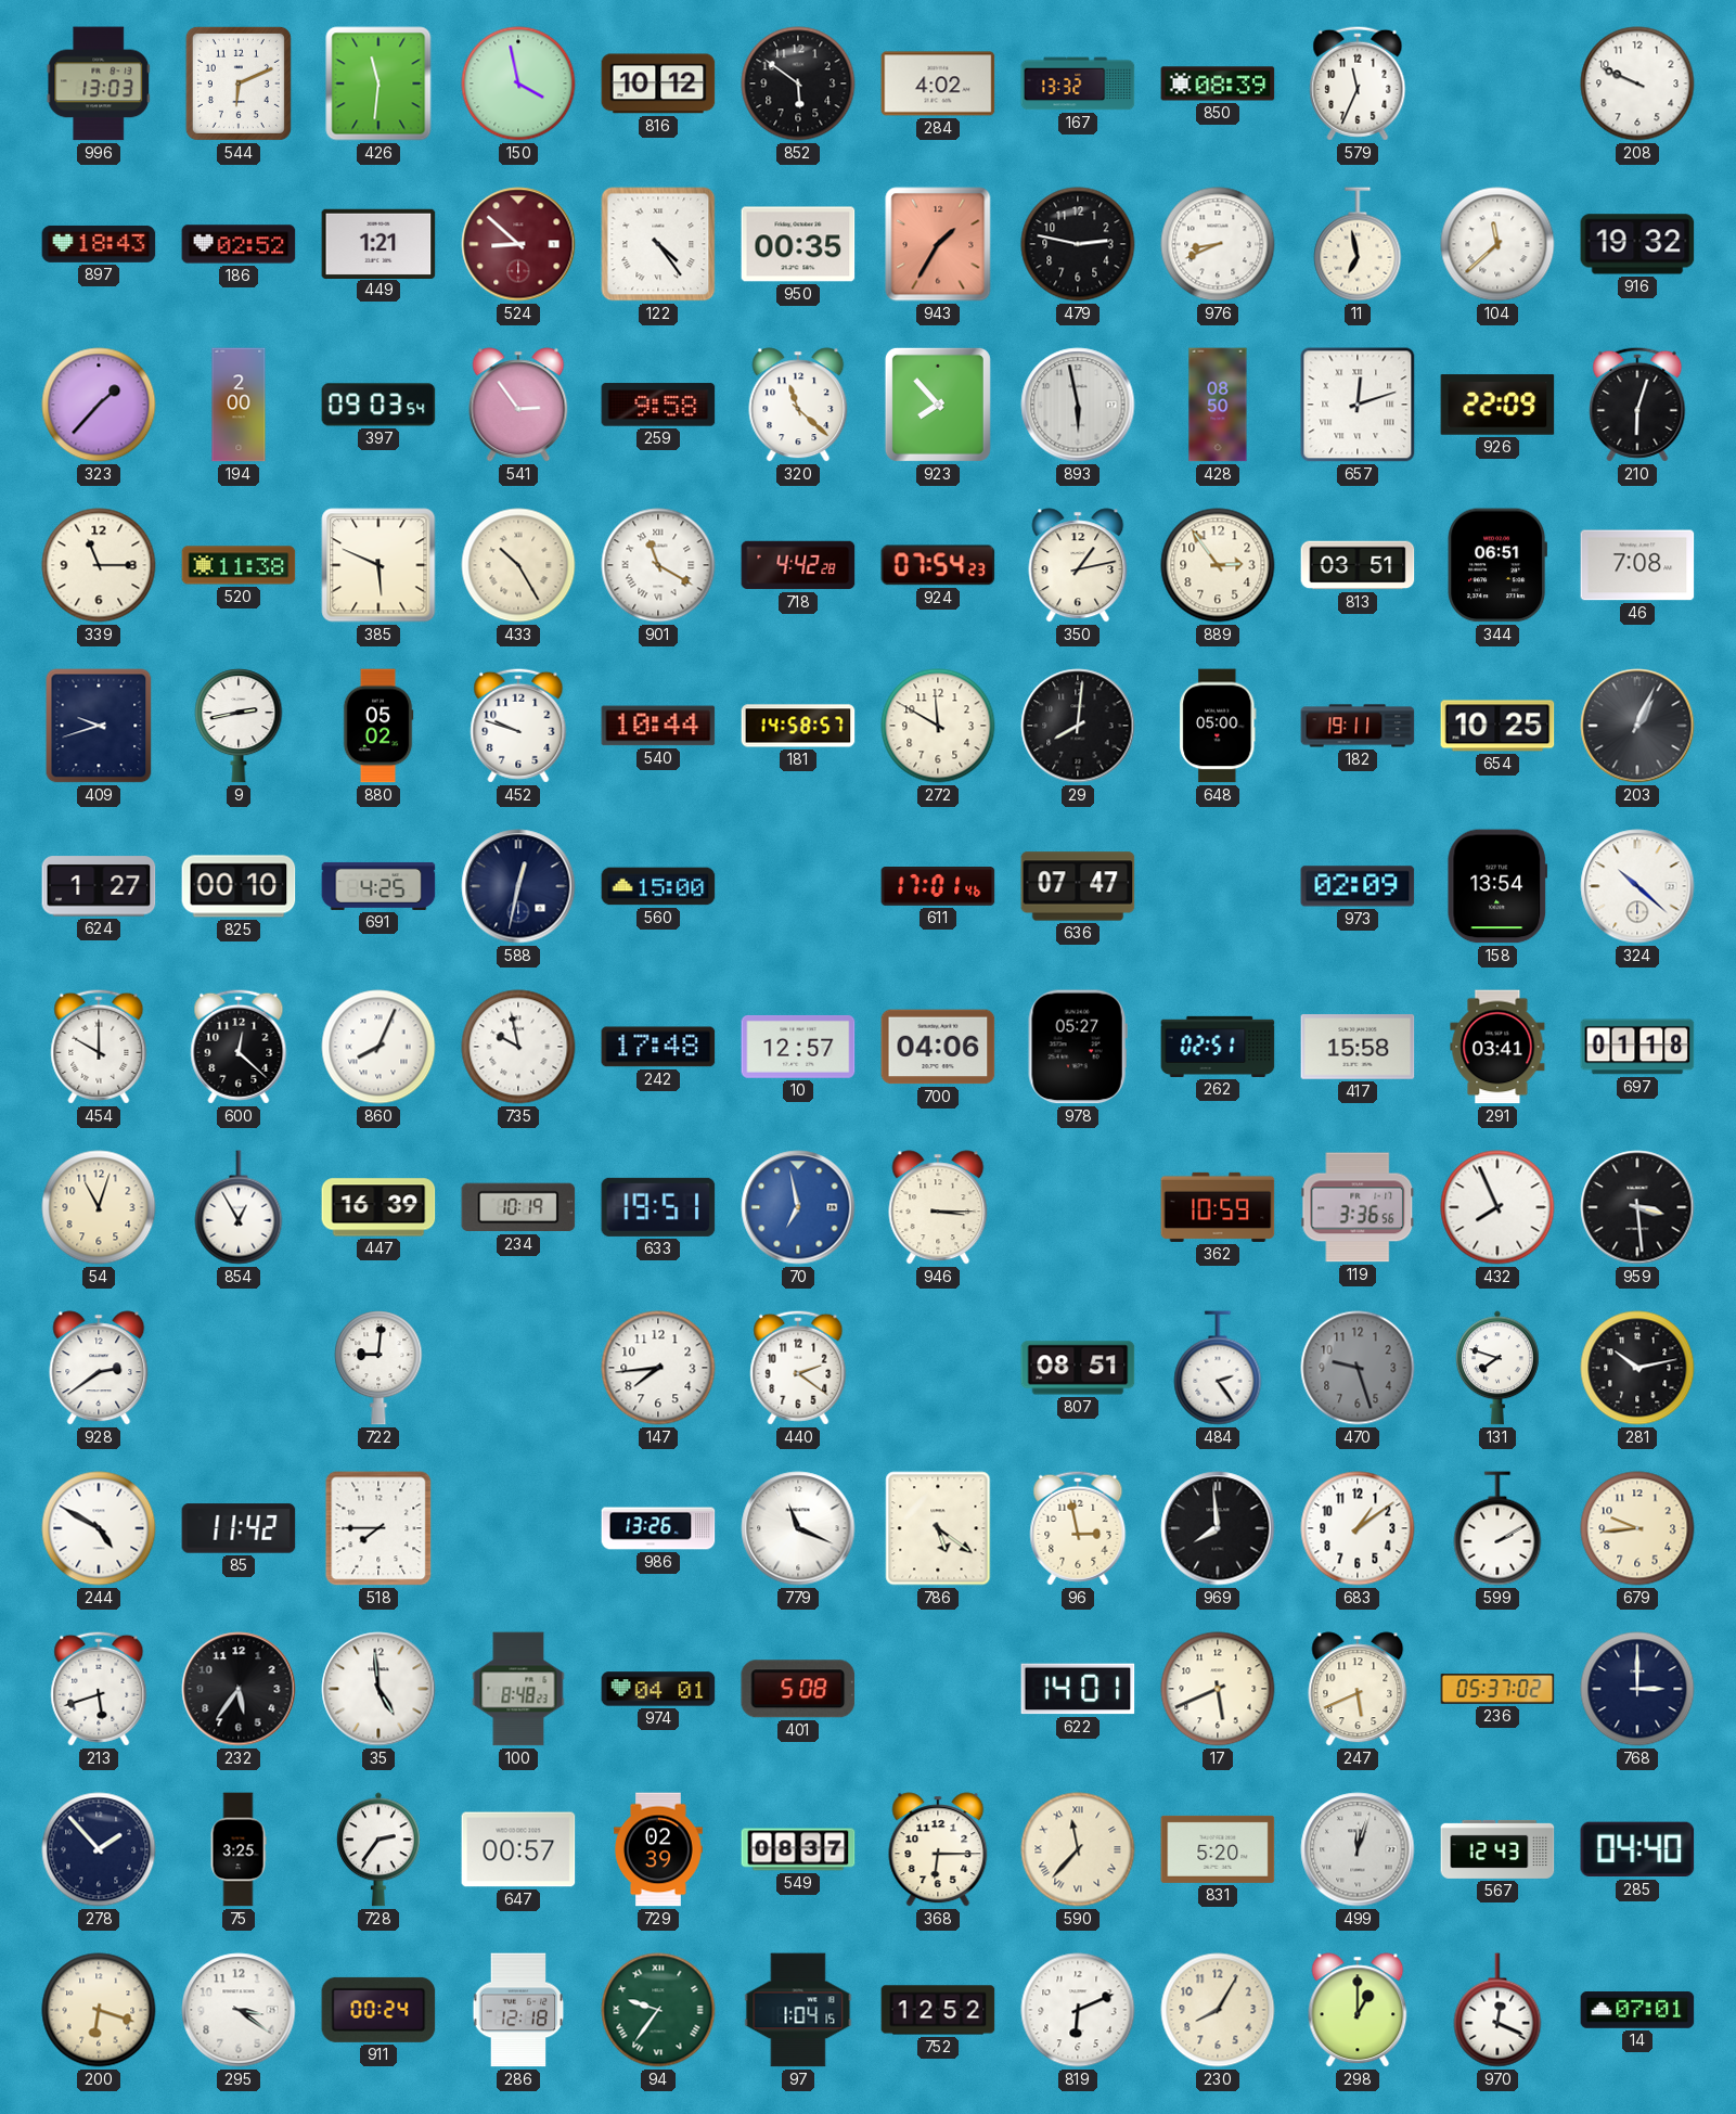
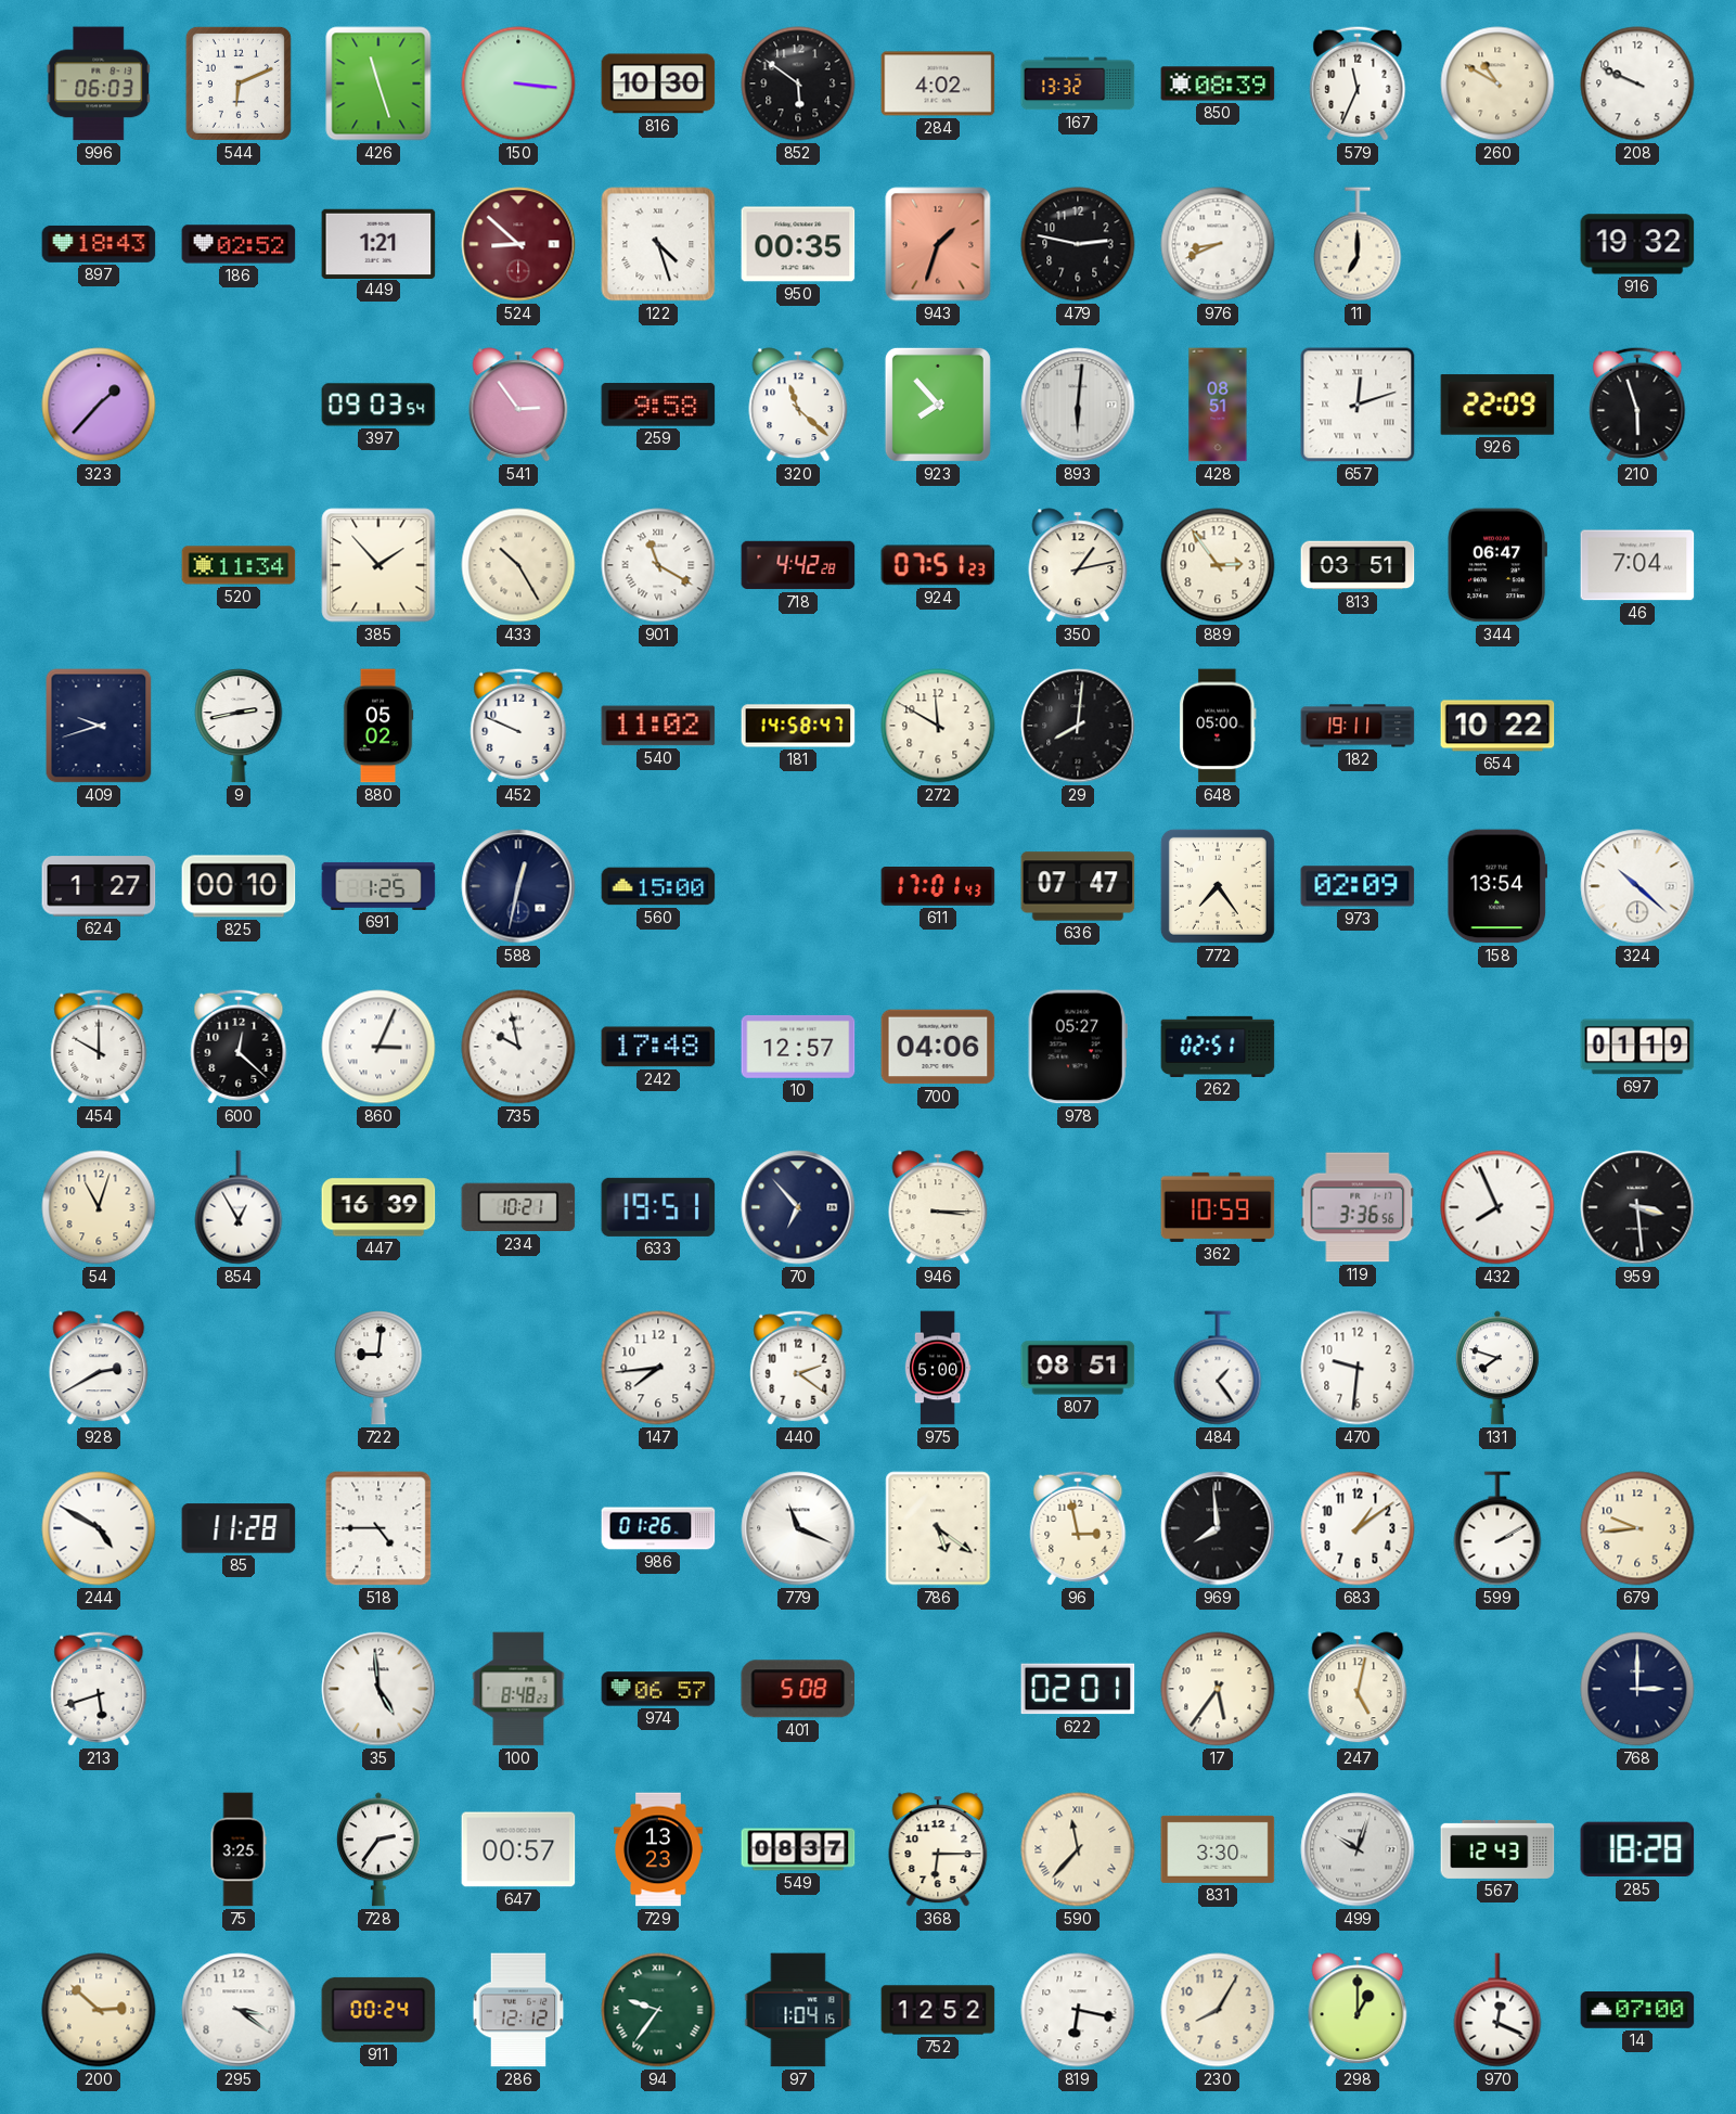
996: 13:03 -> 06:03 (99, 84)
426: 11:31 -> 11:27 (378, 84)
150: 3:58 -> 3:16 (518, 84)
816: 10:12 -> 10:30 (658, 84)
260: none -> 10:50 (1497, 84)
122: 4:24 -> 4:27 (658, 244)
943: 1:35 -> 1:33 (938, 244)
11: 6:58 -> 7:00 (1358, 244)
104: 11:38 -> none (1497, 244)
194: 2:00 -> none (239, 405)
893: 5:58 -> 6:01 (1078, 405)
428: 08:50 -> 08:51 (1218, 405)
210: 6:03 -> 5:57 (1637, 405)
339: 11:15 -> none (99, 565)
520: 11:38 -> 11:34 (239, 565)
385: 5:49 -> 1:53 (378, 565)
924: 07:54 -> 07:51 (938, 565)
344: 06:51 -> 06:47 (1497, 565)
46: 7:08 -> 7:04 (1637, 565)
452: 9:48 -> 9:49 (518, 726)
540: 10:44 -> 11:02 (658, 726)
181: 14:58:57 -> 14:58:47 (798, 726)
654: 10:25 -> 10:22 (1497, 726)
203: 1:04 -> none (1637, 726)
691: 4:25 -> 1:25 (378, 886)
611: 17:01:46 -> 17:01:43 (938, 887)
772: none -> 7:24 (1218, 886)
860: 8:04 -> 3:04 (378, 1047)
417: 15:58 -> none (1358, 1047)
291: 03:41 -> none (1497, 1047)
697: 01:18 -> 01:19 (1637, 1047)
234: 10:19 -> 10:21 (518, 1207)
70: 6:58 -> 6:53 (798, 1207)
70 dial: blue -> navy (798, 1207)
928: 2:39 -> 2:40 (99, 1368)
975: none -> 5:00 (938, 1368)
484: 2:24 -> 1:24 (1218, 1368)
470: 9:27 -> 9:31 (1358, 1368)
470 dial: grey -> white (1358, 1368)
281: 10:13 -> none (1637, 1368)
85: 11:42 -> 11:28 (239, 1528)
518: 7:45 -> 4:45 (378, 1528)
986: 13:26 -> 01:26 (658, 1528)
232: 5:36 -> none (239, 1689)
974: 04:01 -> 06:57 (658, 1689)
622: 14:01 -> 02:01 (1078, 1689)
17: 5:41 -> 5:36 (1218, 1689)
247: 5:41 -> 5:02 (1358, 1689)
236: 05:37 -> none (1497, 1689)
278: 1:53 -> none (99, 1849)
729: 02:39 -> 13:23 (659, 1849)
831: 5:20 -> 3:30 (1218, 1849)
499: 12:03 -> 10:03 (1358, 1849)
285: 04:40 -> 18:28 (1637, 1849)
200: 6:18 -> 2:52 (99, 2010)
286: 12:18 -> 12:12 (518, 2010)
819: 6:11 -> 6:17 (1078, 2010)
14: 07:01 -> 07:00 (1637, 2010)
